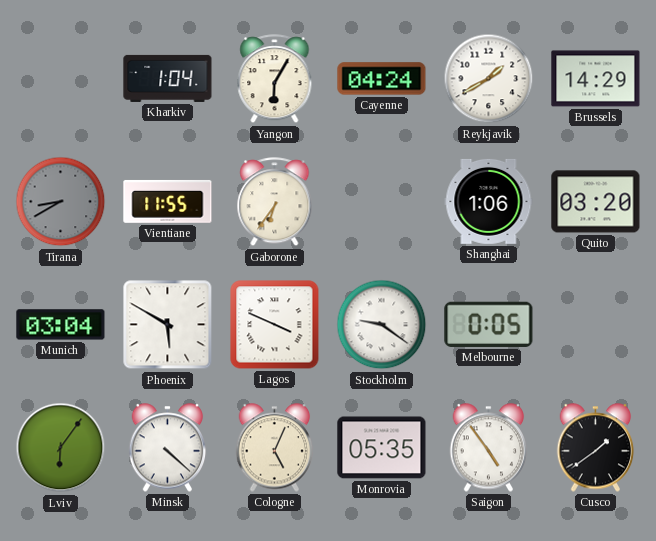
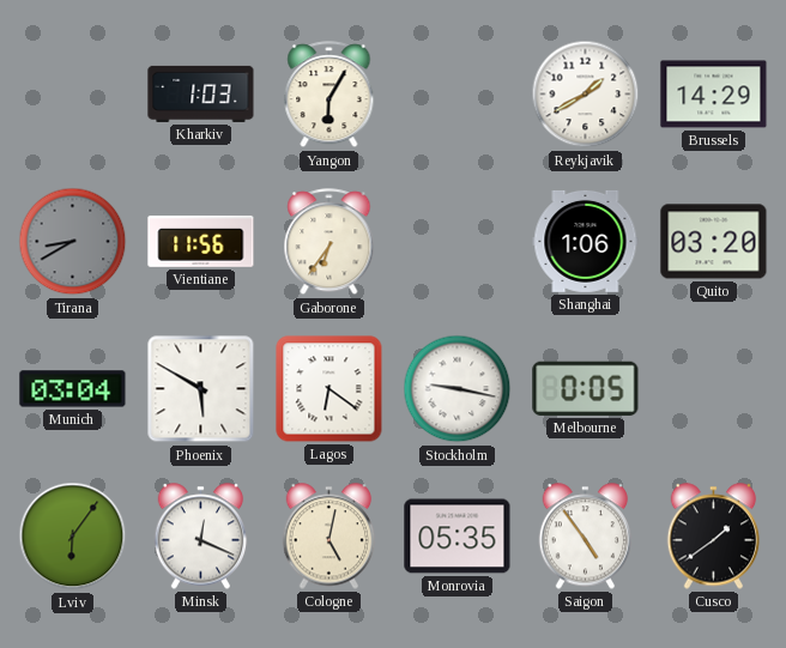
Kharkiv: 1:04 -> 1:03 (201, 93)
Cayenne: 04:24 -> none (382, 79)
Vientiane: 11:55 -> 11:56 (201, 241)
Lagos: 3:49 -> 6:21 (329, 389)
Stockholm: 9:21 -> 9:17 (458, 389)
Minsk: 4:22 -> 12:19 (201, 537)
Cologne: 5:04 -> 5:02 (329, 537)
